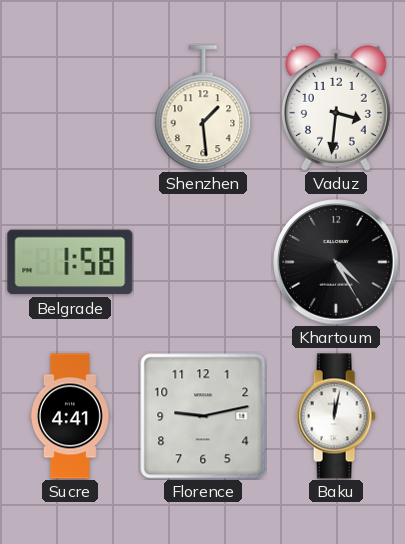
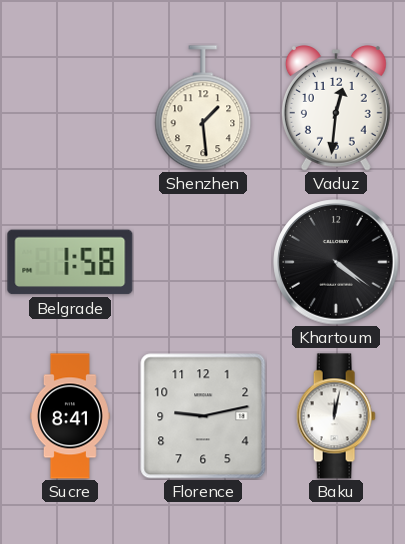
Vaduz: 3:31 -> 12:31 (336, 109)
Khartoum: 4:25 -> 4:21 (336, 262)
Sucre: 4:41 -> 8:41 (70, 416)
